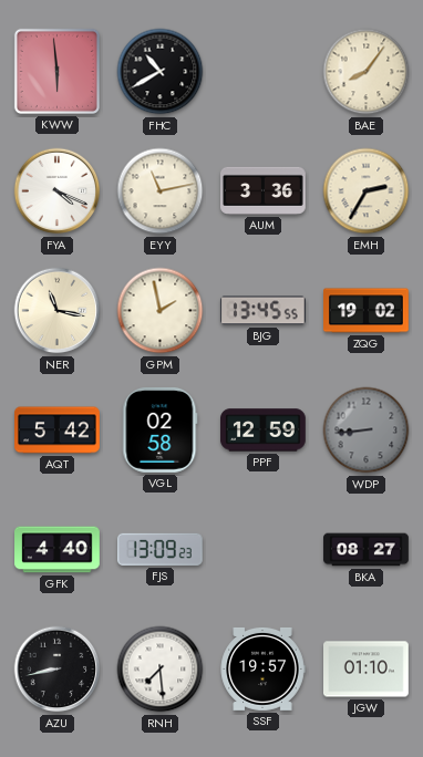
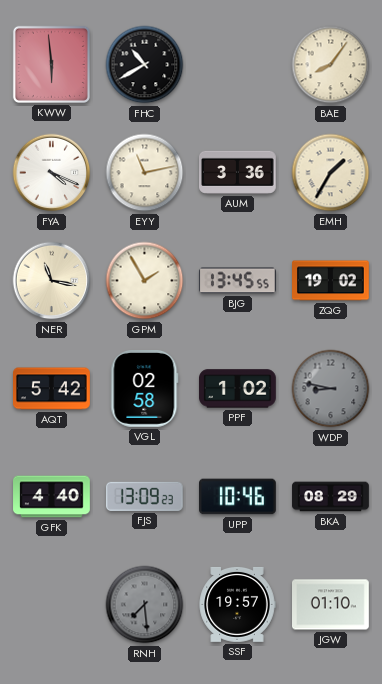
EMH: 2:35 -> 1:35 (331, 173)
GPM: 1:58 -> 1:55 (145, 281)
PPF: 12:59 -> 1:02 (238, 389)
WDP: 8:44 -> 8:47 (331, 389)
UPP: none -> 10:46 (238, 497)
BKA: 08:27 -> 08:29 (331, 497)
AZU: 8:43 -> none (58, 670)
RNH dial: white -> grey (145, 605)
